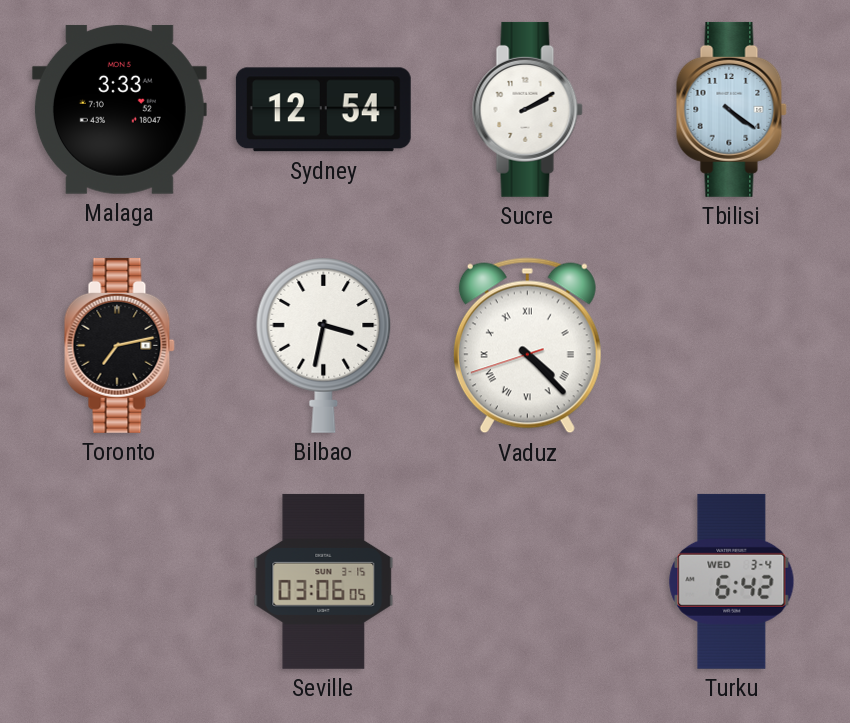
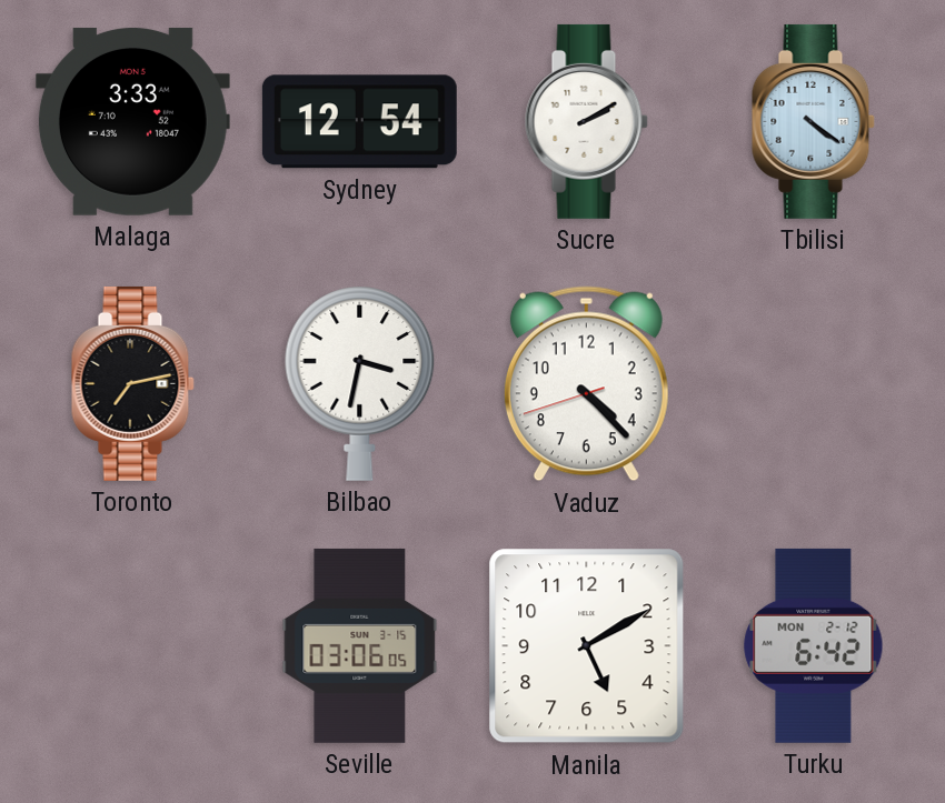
Vaduz numerals: Roman -> Arabic (586, 384)
Manila: none -> 5:10 (587, 646)
Turku date: WED 3-4 -> MON 2-12 (814, 645)
